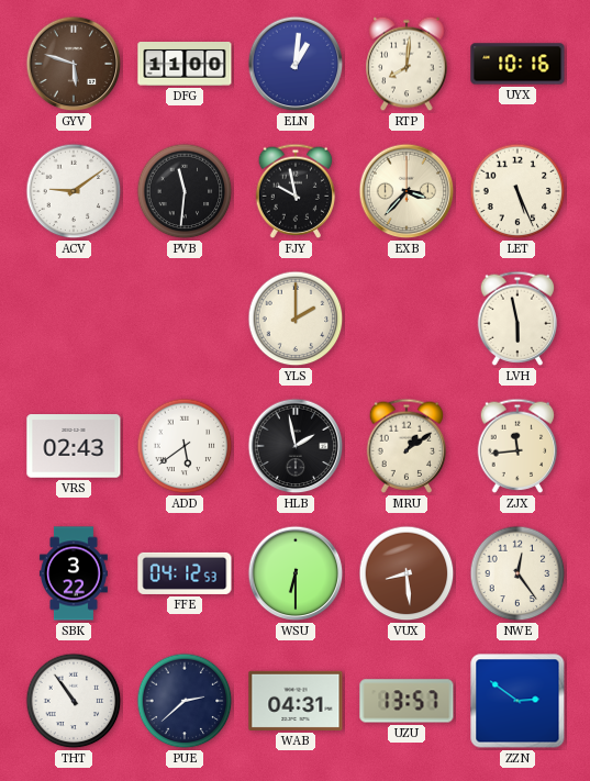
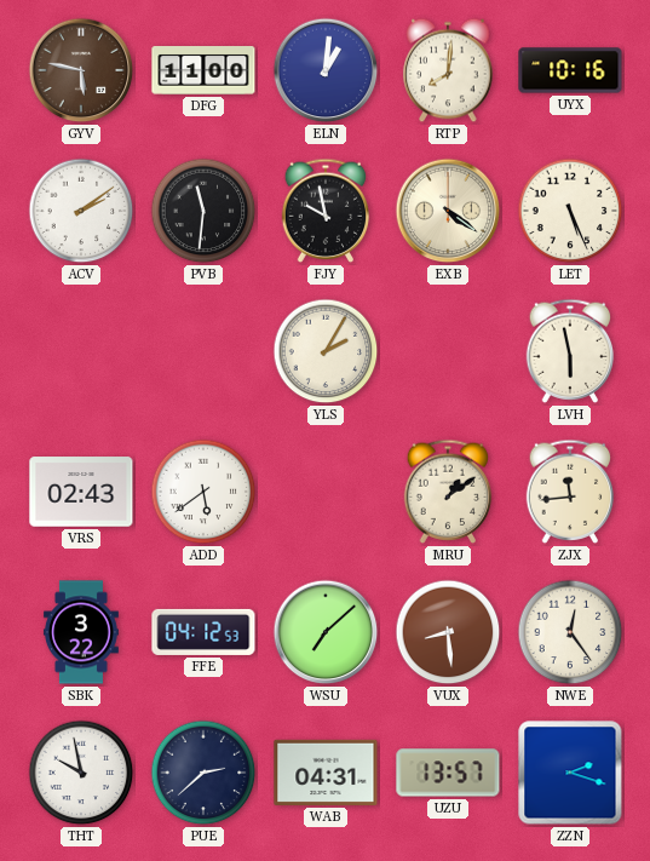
GYV: 5:48 -> 5:47 (81, 70)
ACV: 9:09 -> 2:09 (81, 211)
EXB: 3:37 -> 4:21 (448, 211)
YLS: 2:00 -> 2:05 (326, 351)
HLB: 1:58 -> none (296, 446)
WSU: 6:30 -> 7:08 (326, 632)
THT: 10:54 -> 9:58 (81, 773)
ZZN: 2:51 -> 2:18 (570, 773)
